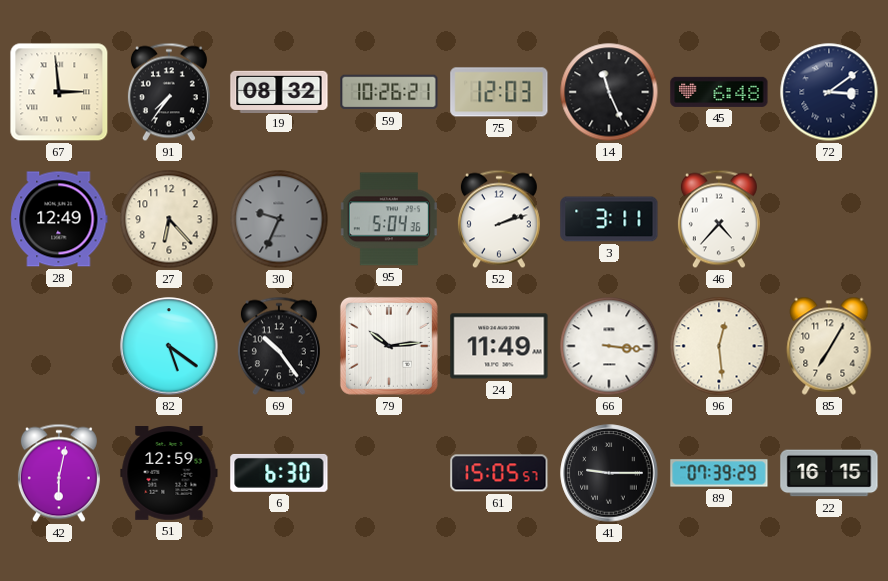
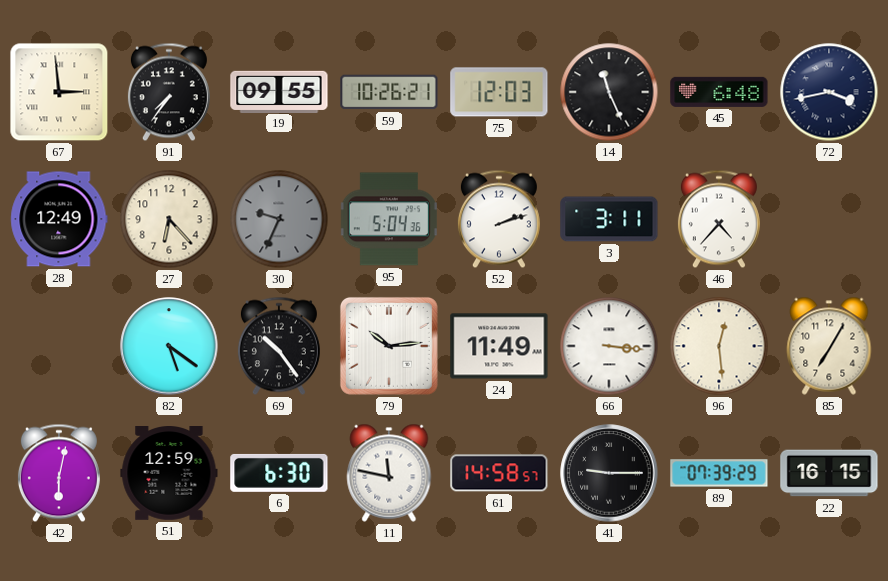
19: 08:32 -> 09:55 (279, 91)
72: 3:09 -> 3:43 (829, 92)
11: none -> 11:47 (389, 473)
61: 15:05 -> 14:58 (499, 473)
